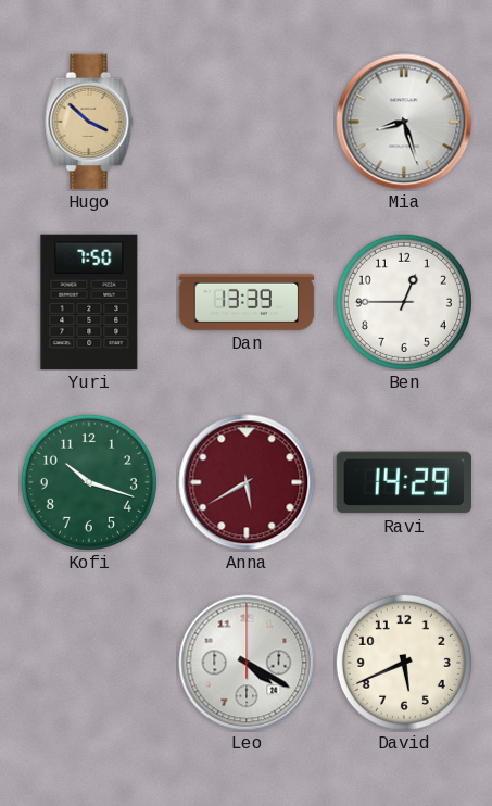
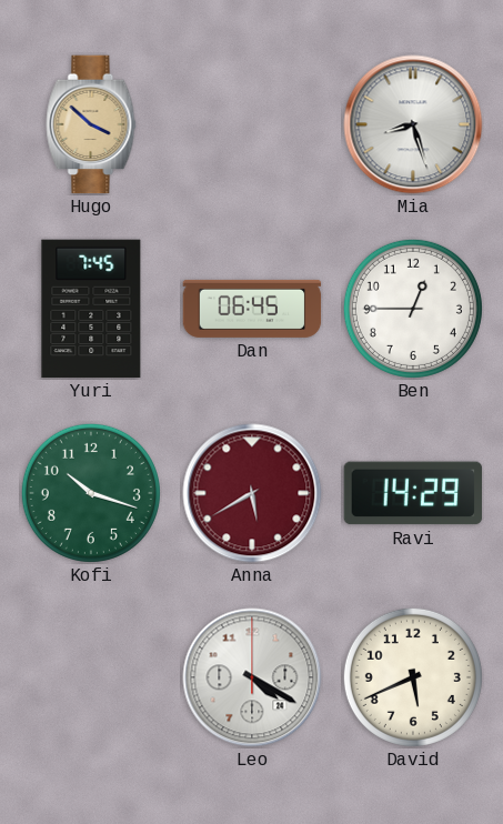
Yuri: 7:50 -> 7:45 (91, 309)
Dan: 13:39 -> 06:45 (252, 309)
